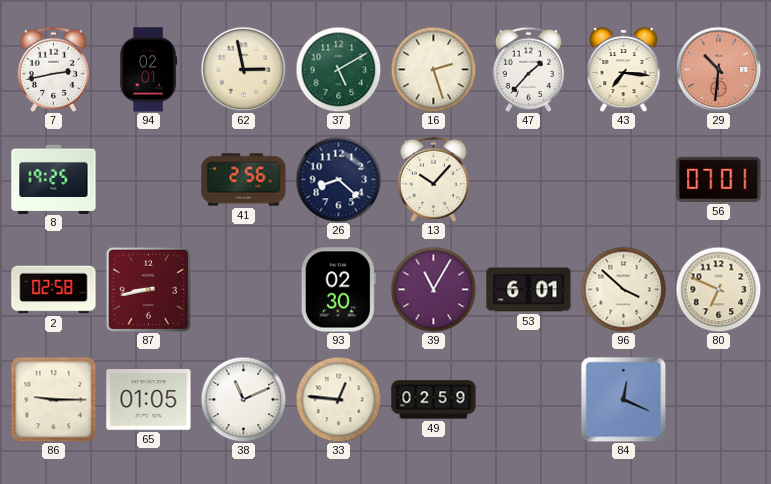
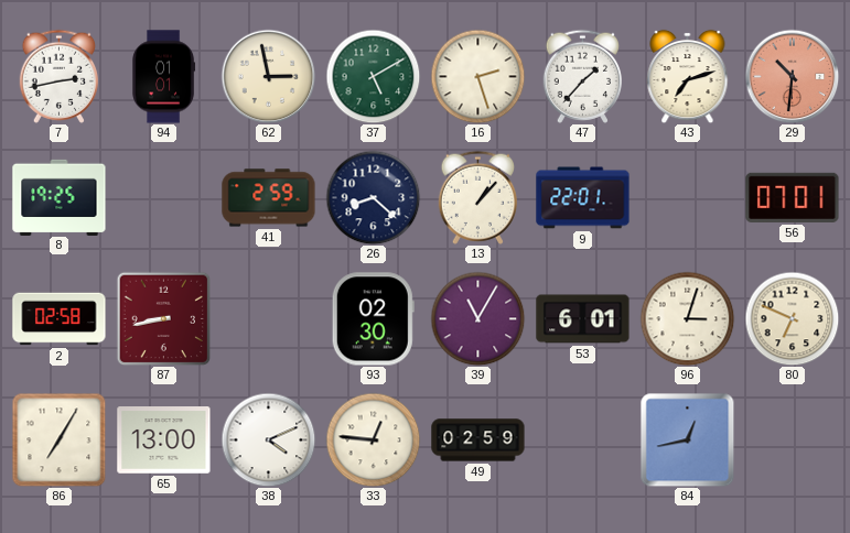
94: 02:01 -> 01:01 (164, 77)
43: 7:16 -> 7:12 (688, 76)
41: 2:56 -> 2:59 (269, 198)
13: 10:07 -> 1:07 (477, 197)
9: none -> 22:01 (583, 198)
96: 3:52 -> 3:03 (687, 318)
86: 9:15 -> 7:05 (58, 439)
65: 01:05 -> 13:00 (164, 440)
38: 11:11 -> 4:11 (268, 439)
84: 12:19 -> 12:43 (687, 439)
